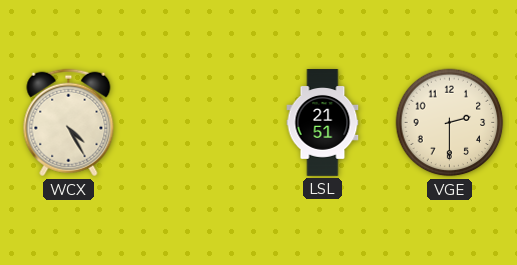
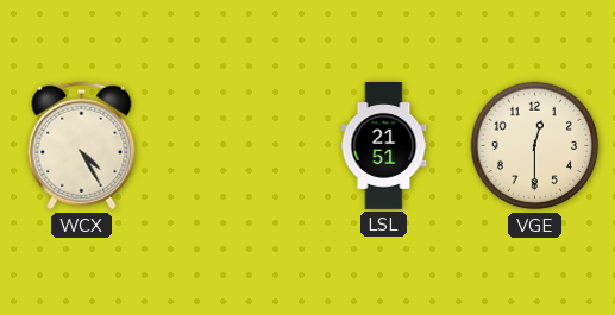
VGE: 2:30 -> 12:30 (535, 146)
